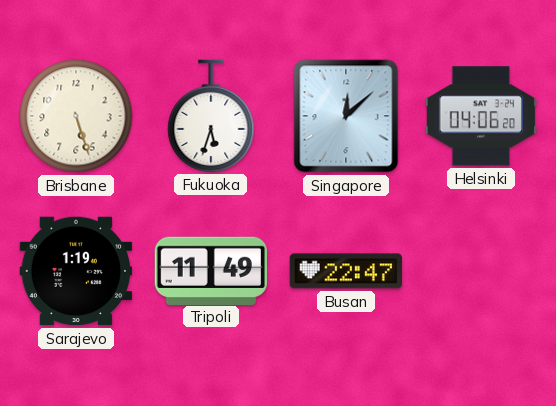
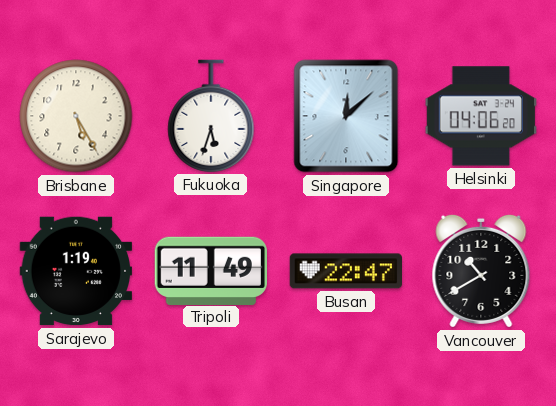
Brisbane: 5:27 -> 5:25 (76, 116)
Vancouver: none -> 10:40 (481, 271)
